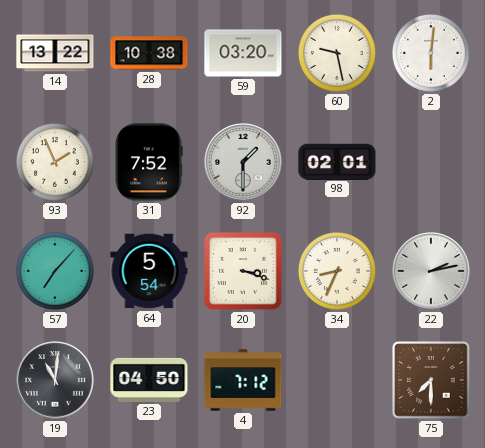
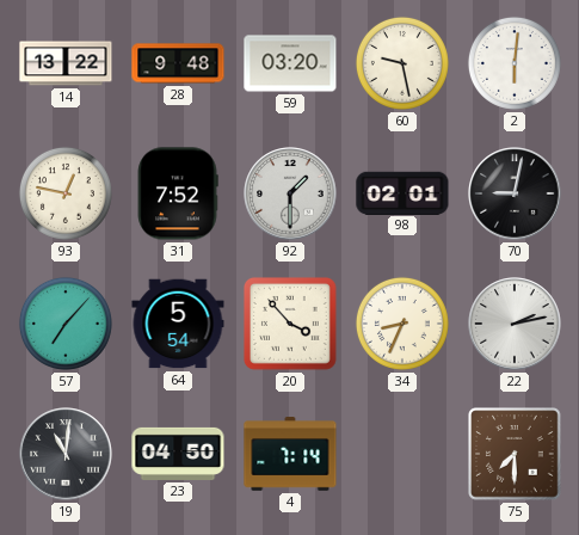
28: 10:38 -> 9:48 (178, 63)
93: 1:56 -> 12:47 (66, 193)
70: none -> 9:02 (515, 193)
20: 3:18 -> 3:53 (290, 324)
4: 7:12 -> 7:14 (290, 454)
